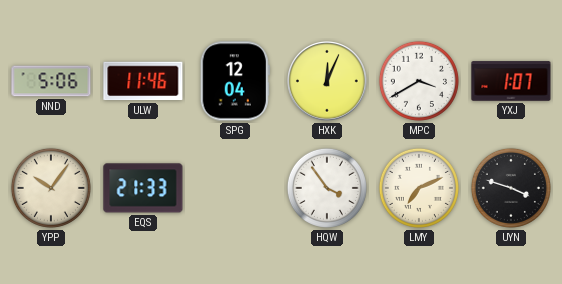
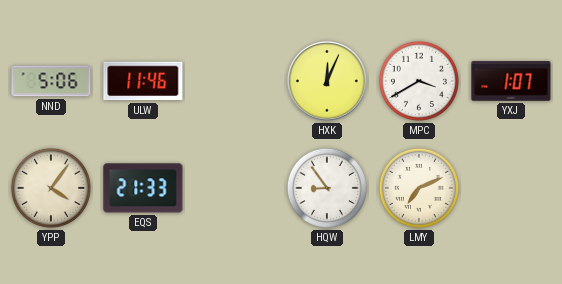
SPG: 12:04 -> none (235, 81)
YPP: 10:06 -> 4:06 (51, 188)
HQW: 3:54 -> 8:54 (327, 188)
UYN: 3:48 -> none (511, 188)
